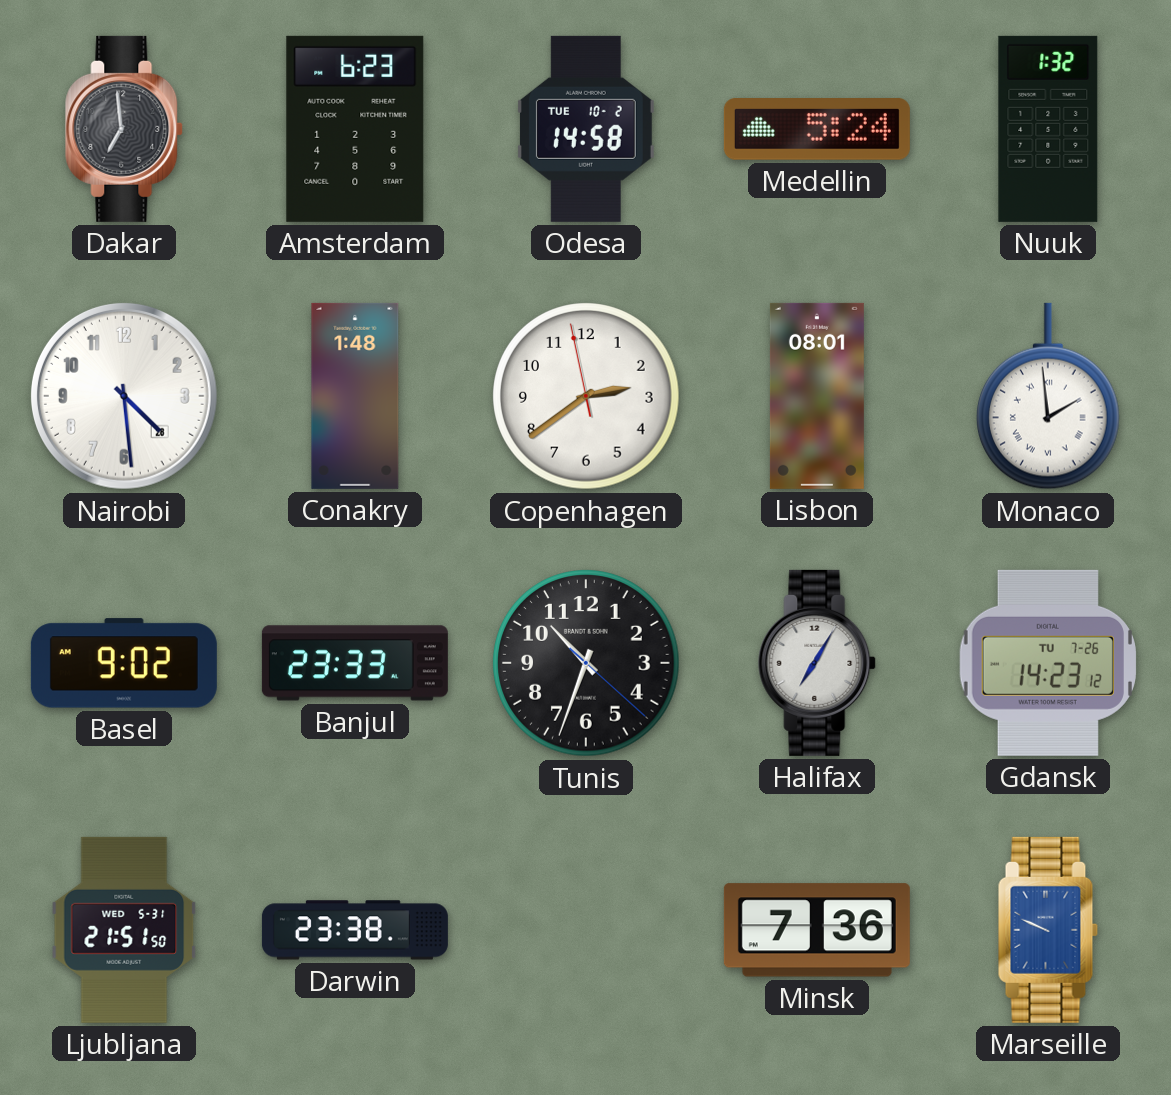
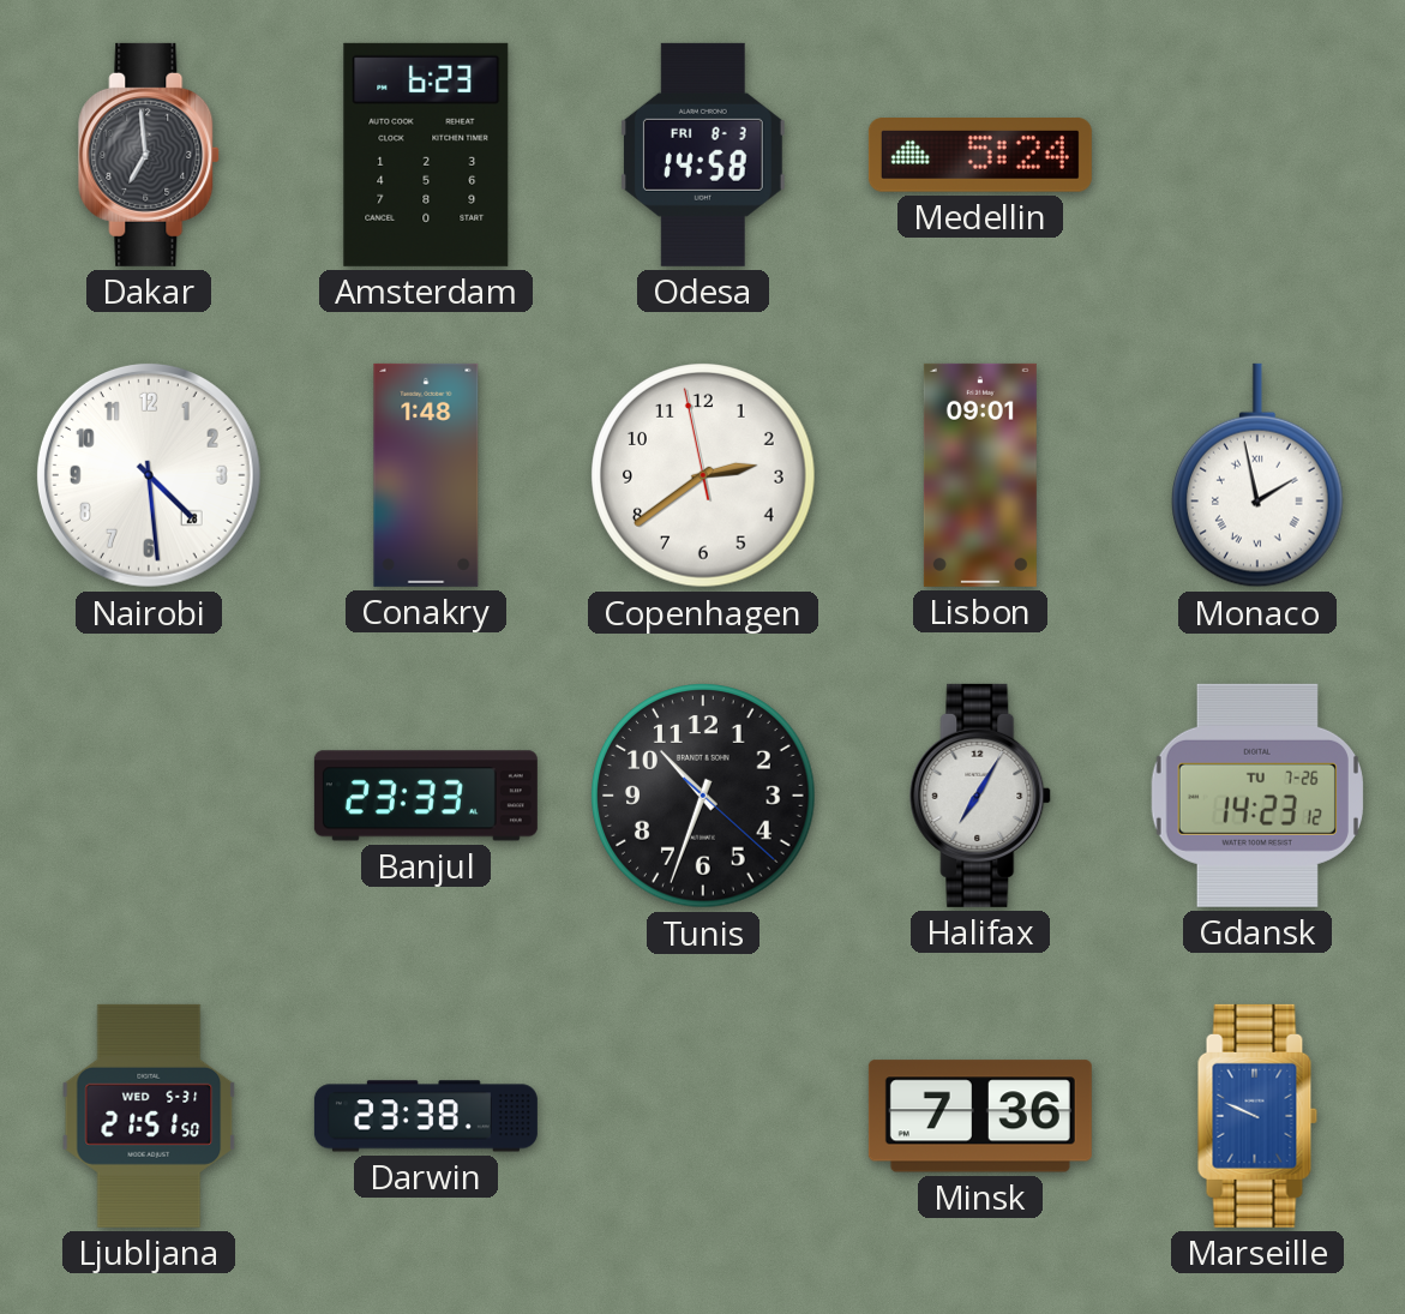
Odesa date: TUE 10-2 -> FRI 8-3 (703, 155)
Nuuk: 1:32 -> none (1048, 129)
Lisbon: 08:01 -> 09:01 (980, 475)
Monaco: 1:59 -> 1:58 (1257, 475)
Basel: 9:02 -> none (124, 663)
